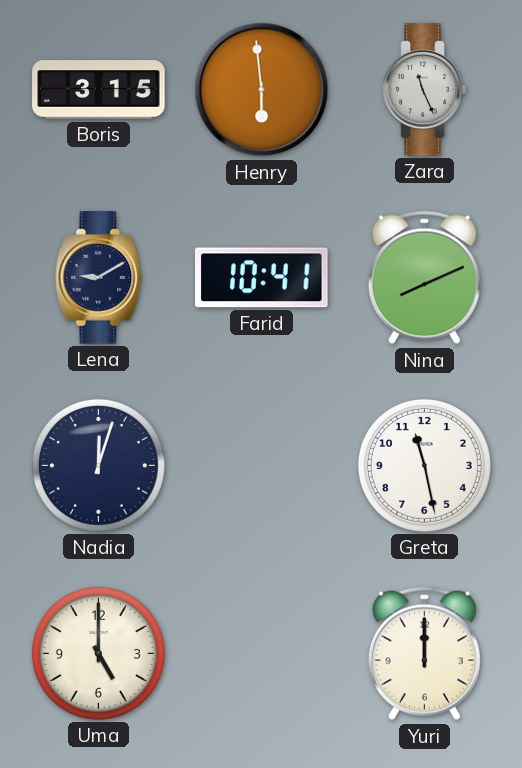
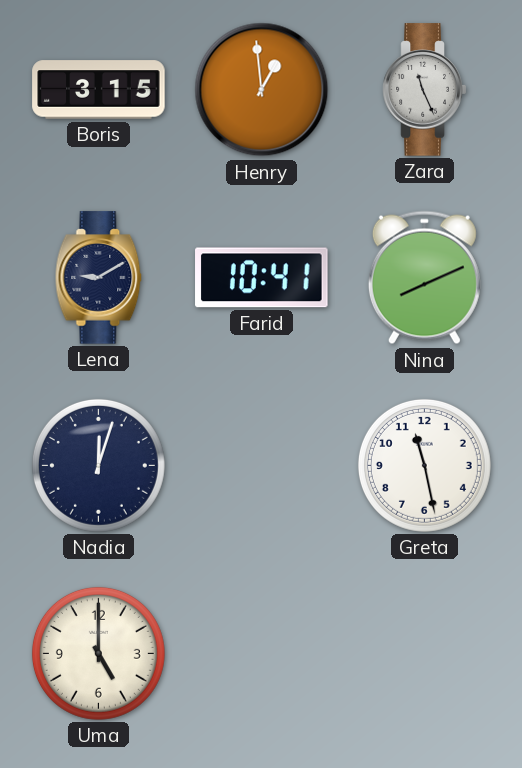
Henry: 5:59 -> 12:59 (262, 90)
Yuri: 12:00 -> none (424, 654)
